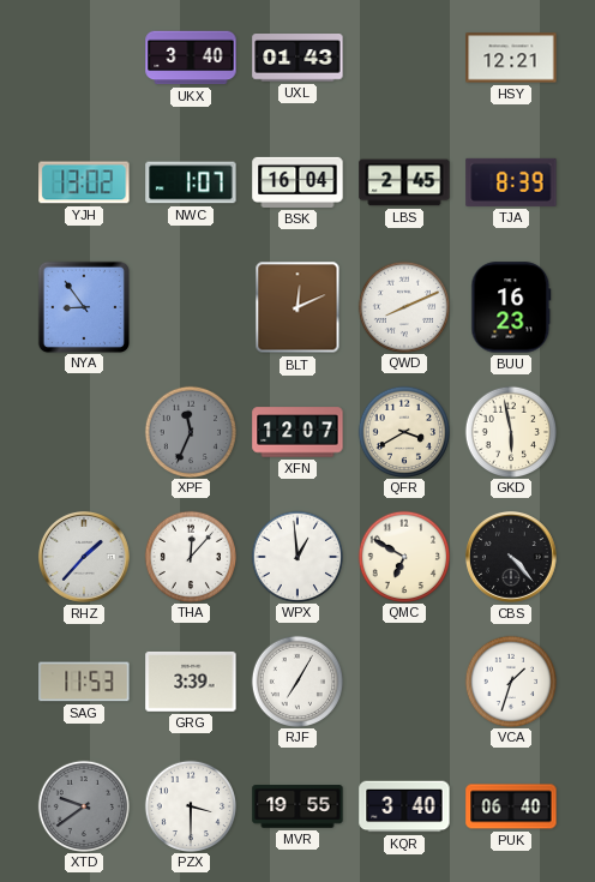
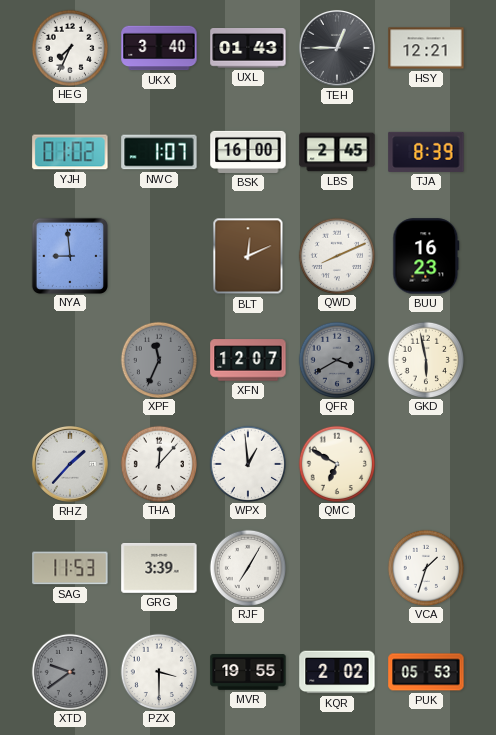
HEG: none -> 7:34 (69, 47)
TEH: none -> 12:45 (337, 48)
YJH: 13:02 -> 01:02 (70, 152)
BSK: 16:04 -> 16:00 (248, 152)
NYA: 8:54 -> 8:59 (69, 255)
QFR dial: cream -> grey (336, 359)
CBS: 4:23 -> none (511, 557)
KQR: 3:40 -> 2:02 (337, 672)
PUK: 06:40 -> 05:53 (426, 672)
